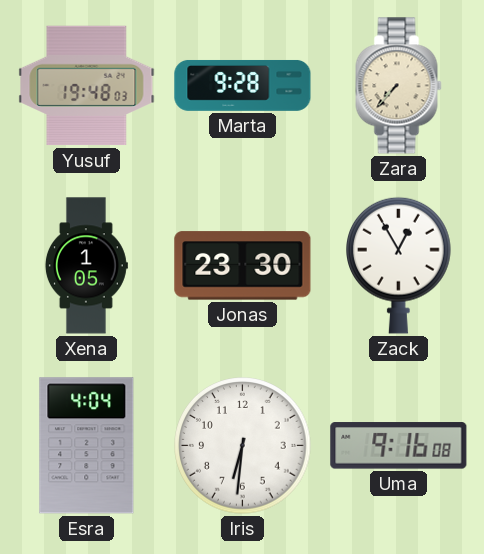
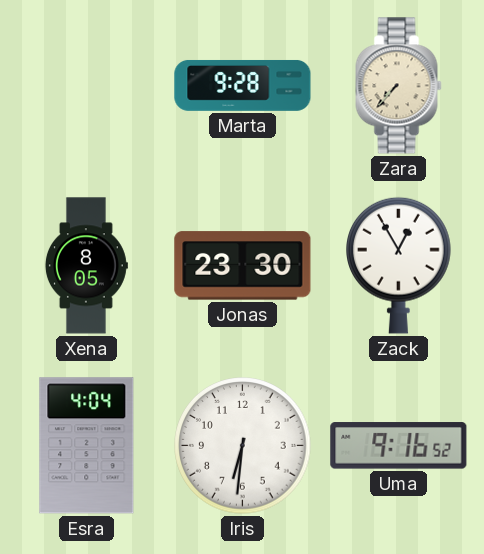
Yusuf: 19:48 -> none (87, 86)
Xena: 1:05 -> 8:05 (86, 266)
Uma: 9:16:08 -> 9:16:52 (399, 446)
